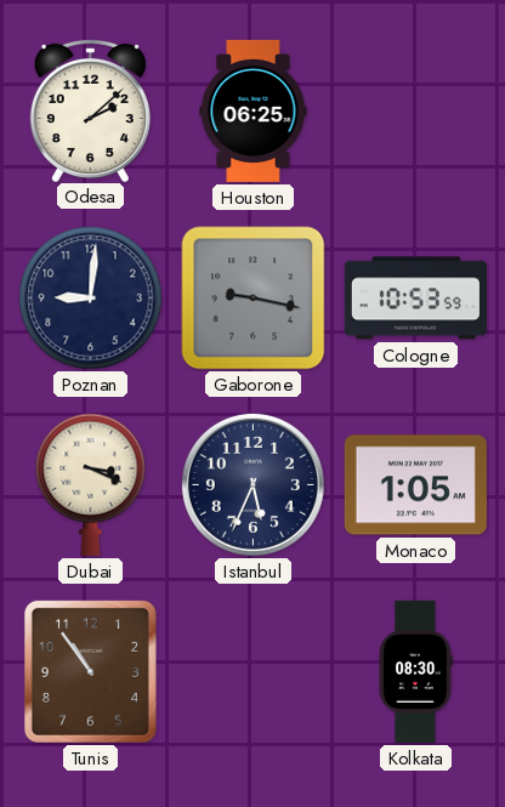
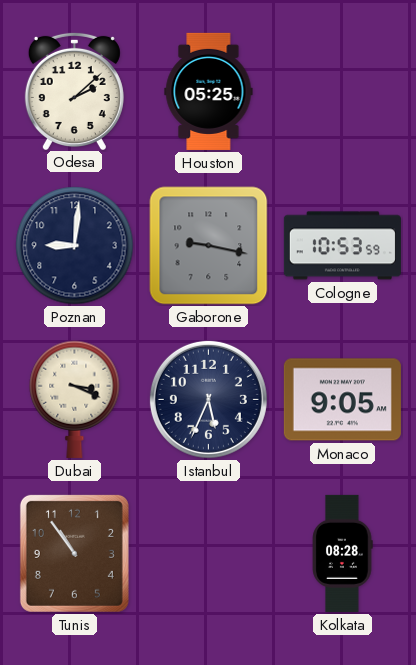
Houston: 06:25 -> 05:25 (209, 91)
Monaco: 1:05 -> 9:05 (342, 400)
Kolkata: 08:30 -> 08:28 (342, 553)
